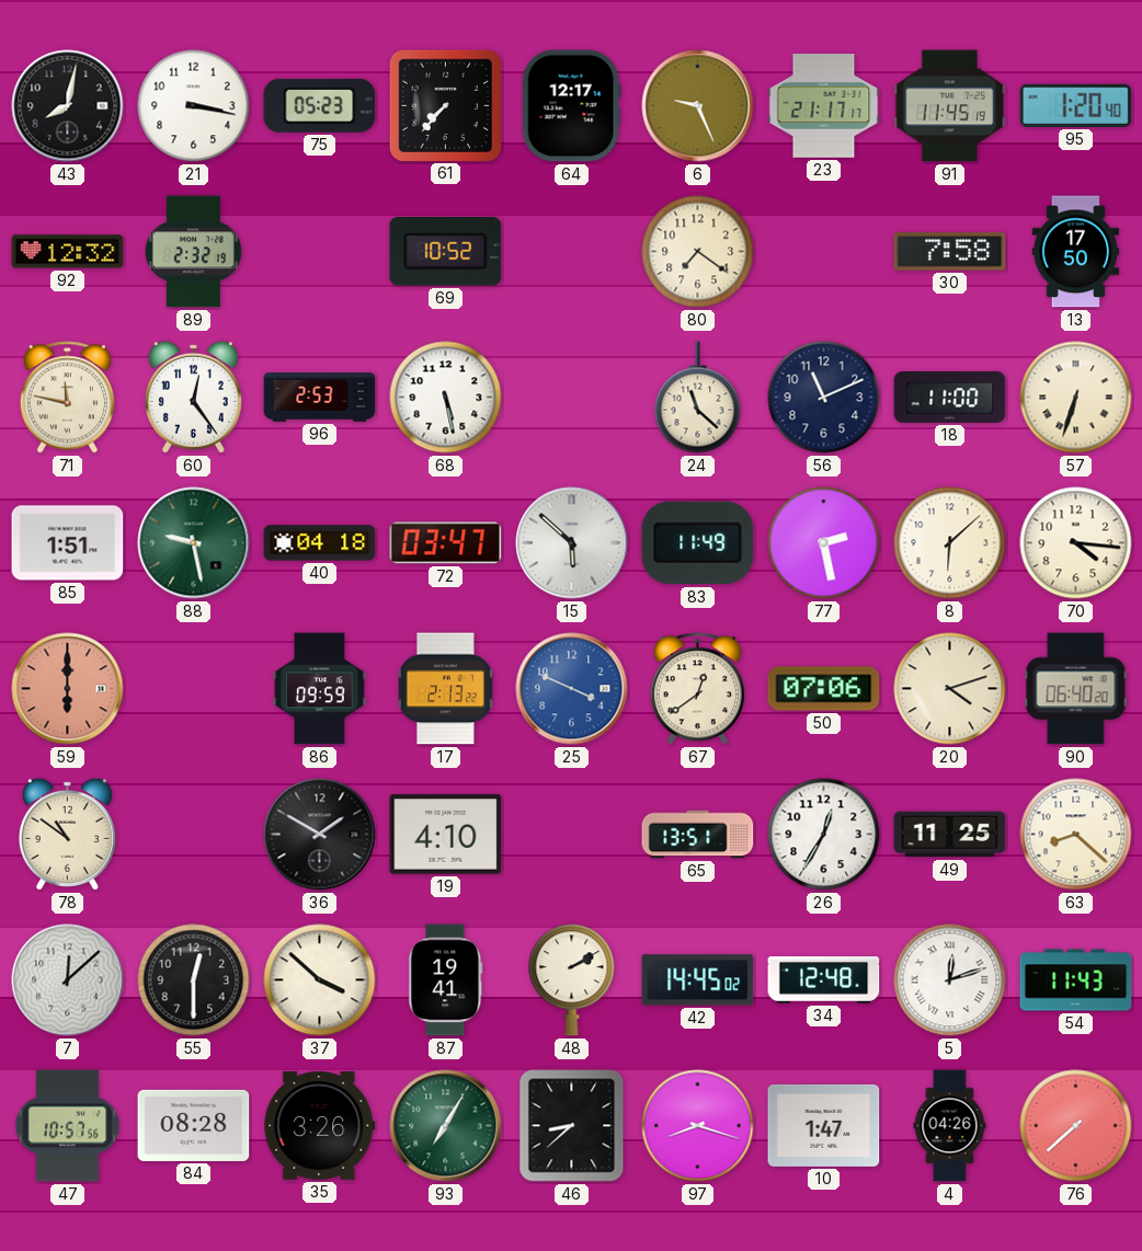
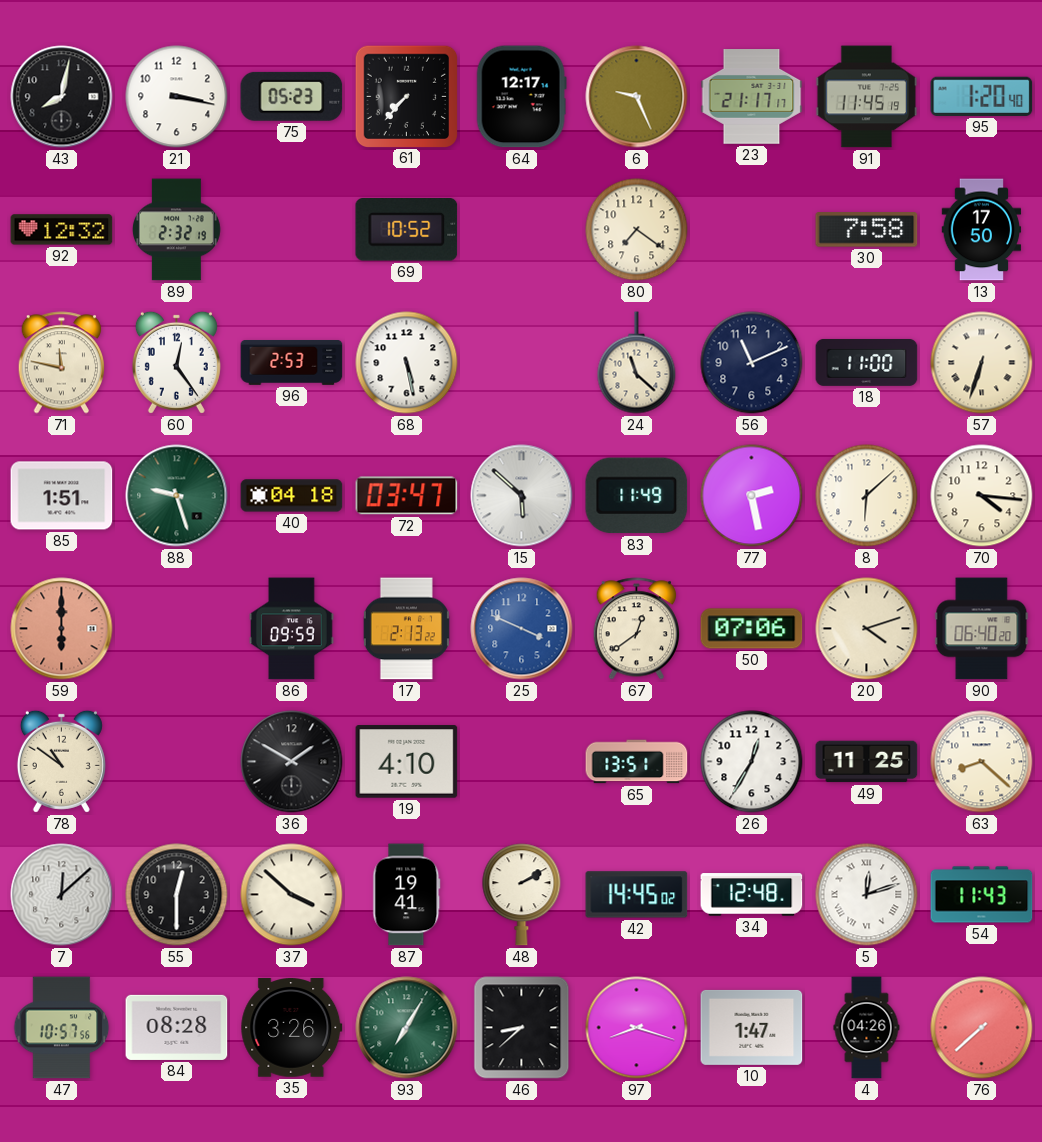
88: 9:28 -> 9:27 (177, 496)
